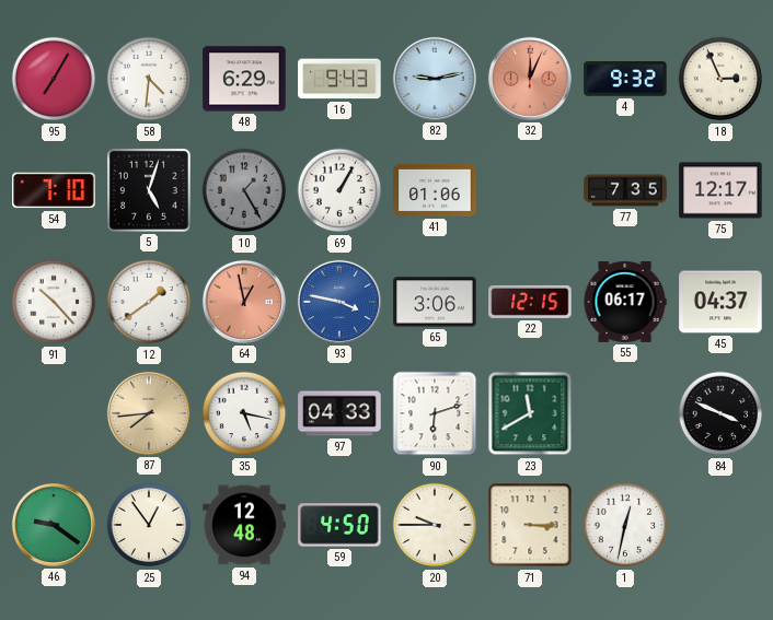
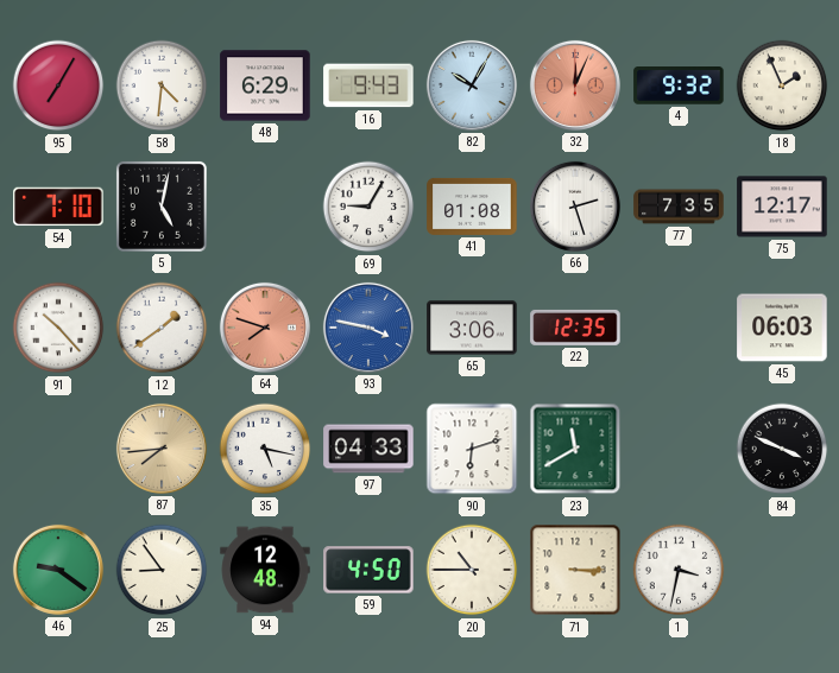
82: 9:13 -> 10:05 (472, 85)
18: 2:56 -> 1:56 (782, 85)
5: 5:03 -> 5:02 (162, 207)
10: 1:25 -> none (244, 190)
69: 1:05 -> 9:05 (368, 207)
41: 01:06 -> 01:08 (472, 207)
66: none -> 2:27 (575, 207)
64: 12:58 -> 7:48 (265, 328)
22: 12:15 -> 12:35 (575, 328)
55: 06:17 -> none (625, 302)
45: 04:37 -> 06:03 (782, 328)
25: 12:54 -> 8:54 (162, 570)
20: 9:45 -> 10:45 (472, 570)
1: 12:32 -> 3:32 (679, 570)
